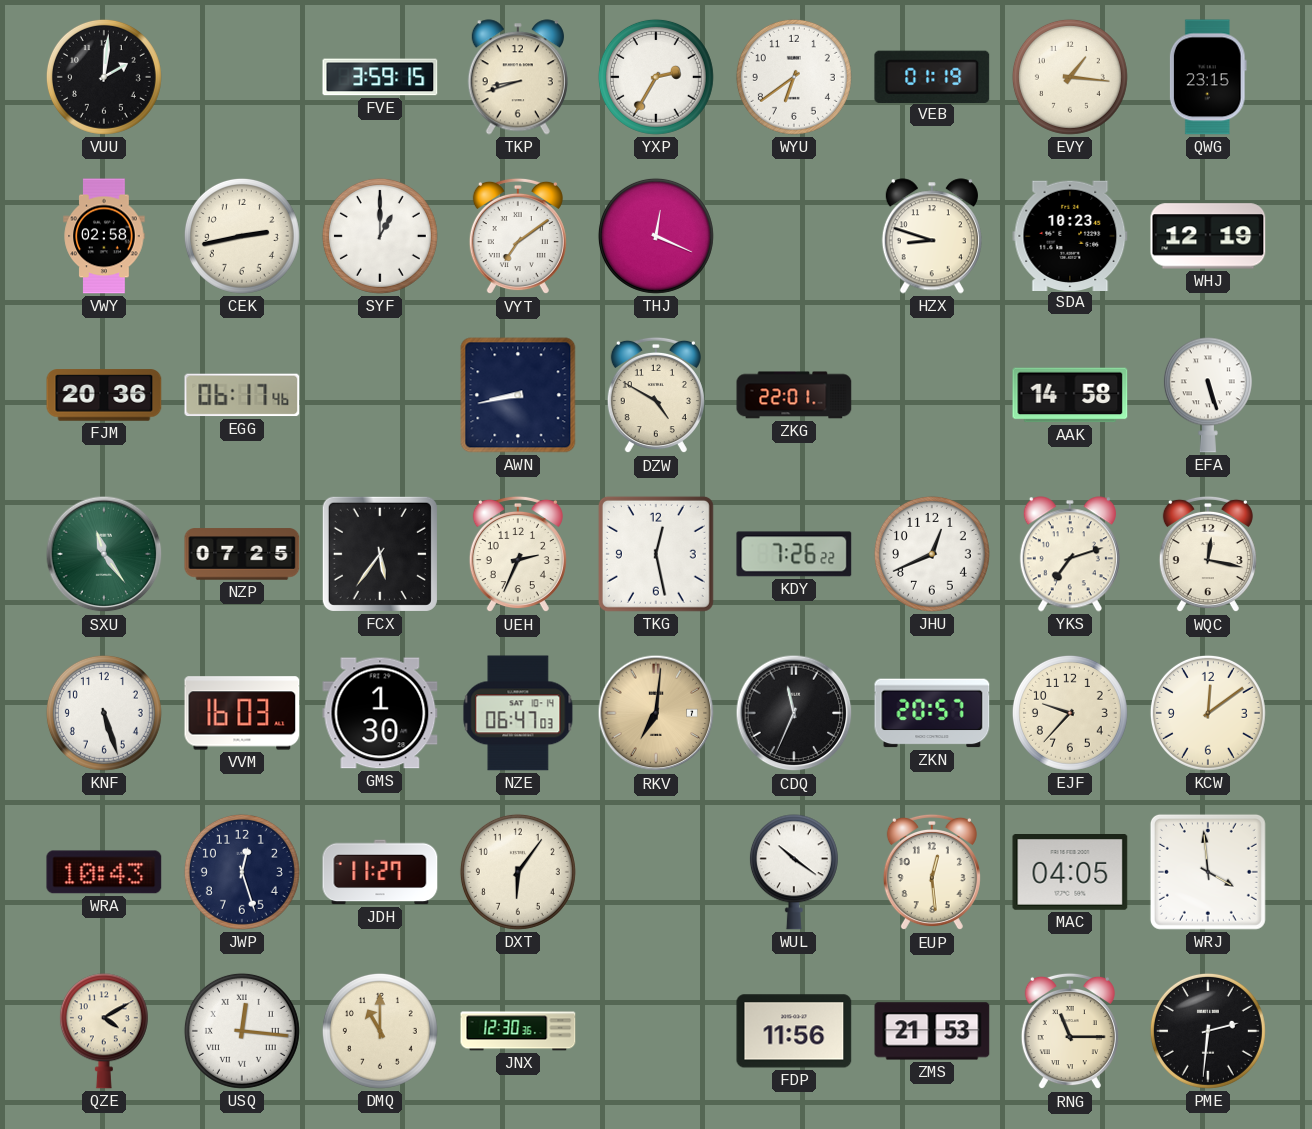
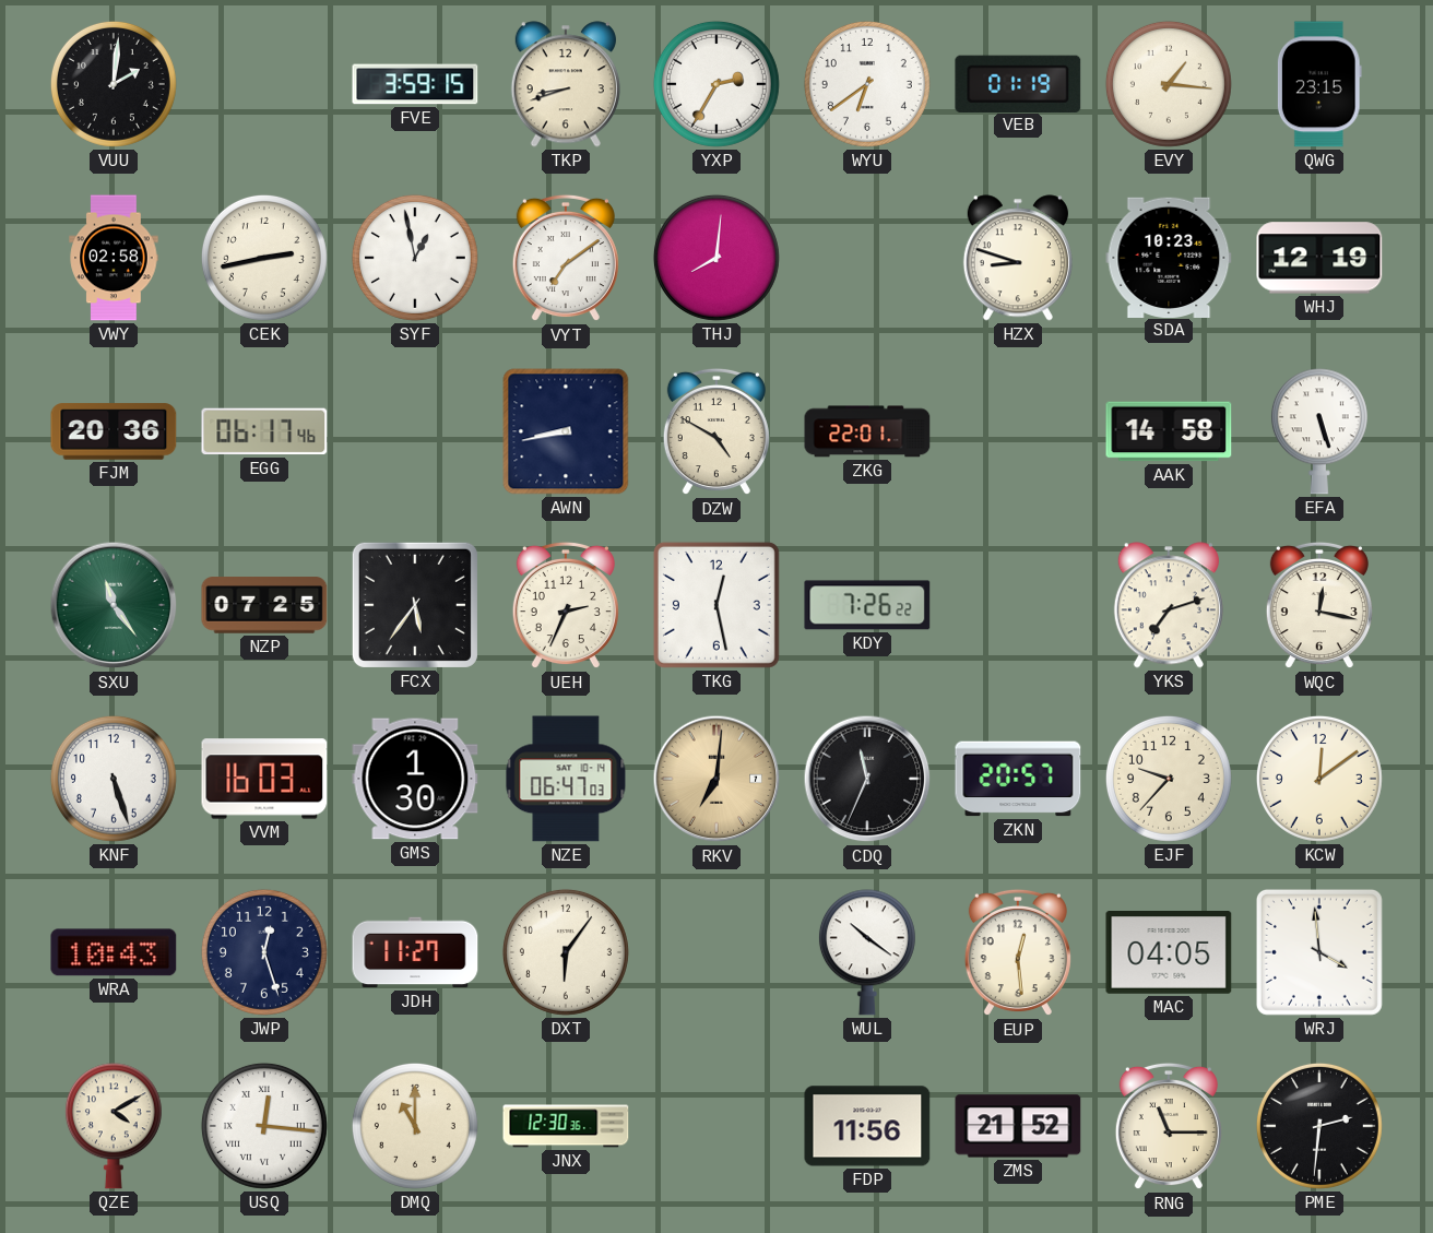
SYF: 1:00 -> 12:58 (415, 258)
THJ: 12:19 -> 8:01 (716, 258)
JHU: 12:41 -> none (932, 554)
ZMS: 21:53 -> 21:52 (1018, 1126)
